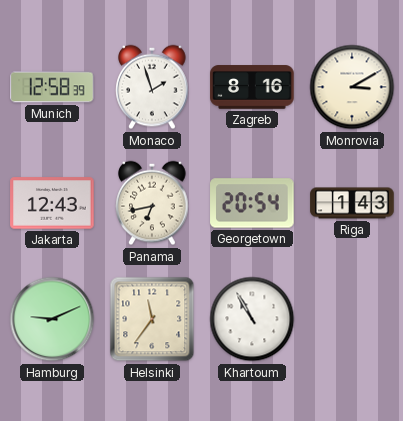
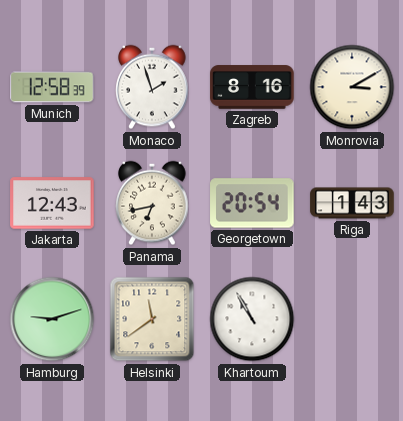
Hamburg: 9:11 -> 9:12 (52, 319)
Helsinki: 11:36 -> 11:39 (152, 319)
